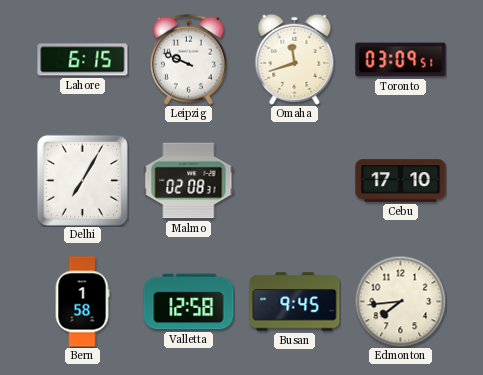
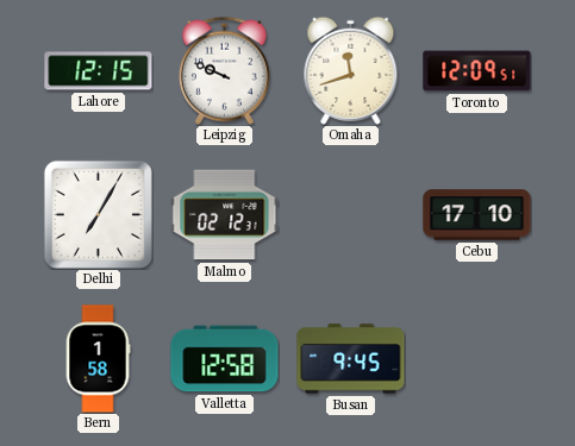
Lahore: 6:15 -> 12:15 (99, 71)
Toronto: 03:09 -> 12:09 (477, 71)
Malmo: 02:08 -> 02:12 (225, 215)
Edmonton: 7:44 -> none (400, 301)
